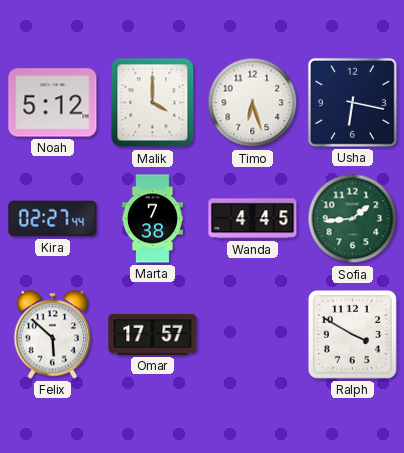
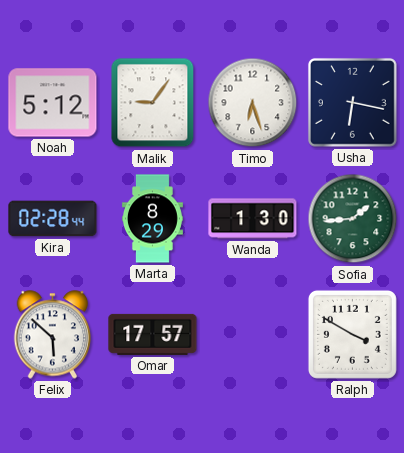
Malik: 4:00 -> 9:06 (153, 103)
Kira: 02:27 -> 02:28 (53, 219)
Marta: 7:38 -> 8:29 (152, 219)
Wanda: 4:45 -> 1:30 (253, 219)
